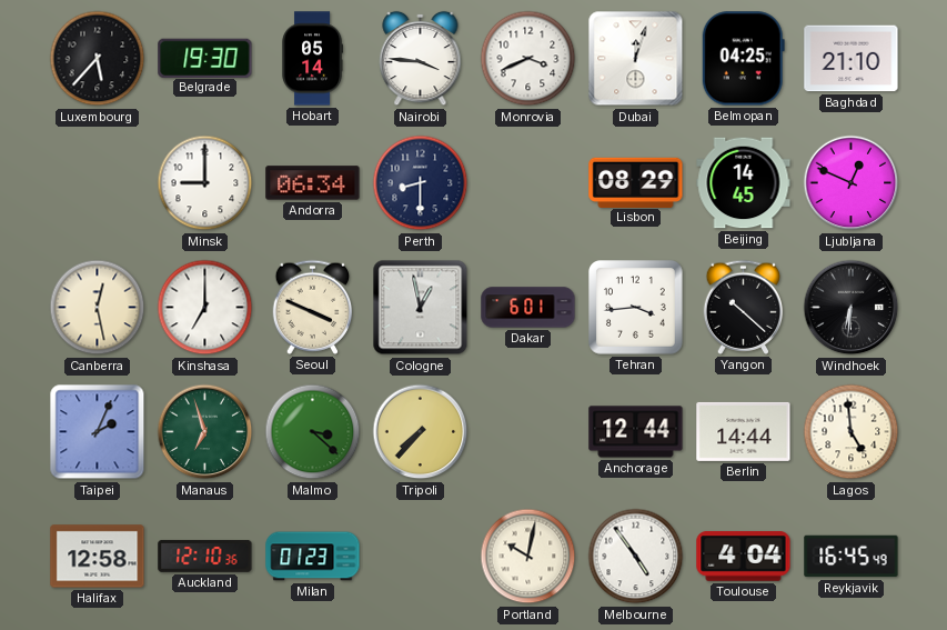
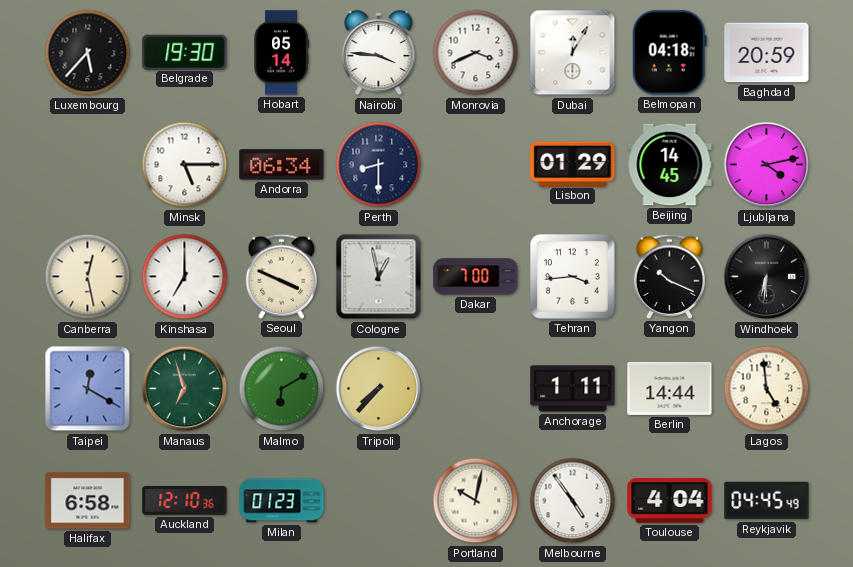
Dubai: 12:03 -> 12:05 (573, 53)
Belmopan: 04:25 -> 04:18 (669, 53)
Baghdad: 21:10 -> 20:59 (767, 53)
Minsk: 9:00 -> 5:15 (185, 165)
Lisbon: 08:29 -> 01:29 (573, 164)
Ljubljana: 12:49 -> 4:13 (767, 165)
Dakar: 6:01 -> 7:00 (476, 277)
Yangon: 10:22 -> 10:19 (670, 276)
Taipei: 2:04 -> 12:20 (88, 389)
Malmo: 3:22 -> 6:10 (282, 389)
Anchorage: 12:44 -> 1:11 (573, 389)
Halifax: 12:58 -> 6:58 (88, 501)
Reykjavik: 16:45 -> 04:45 (767, 501)
